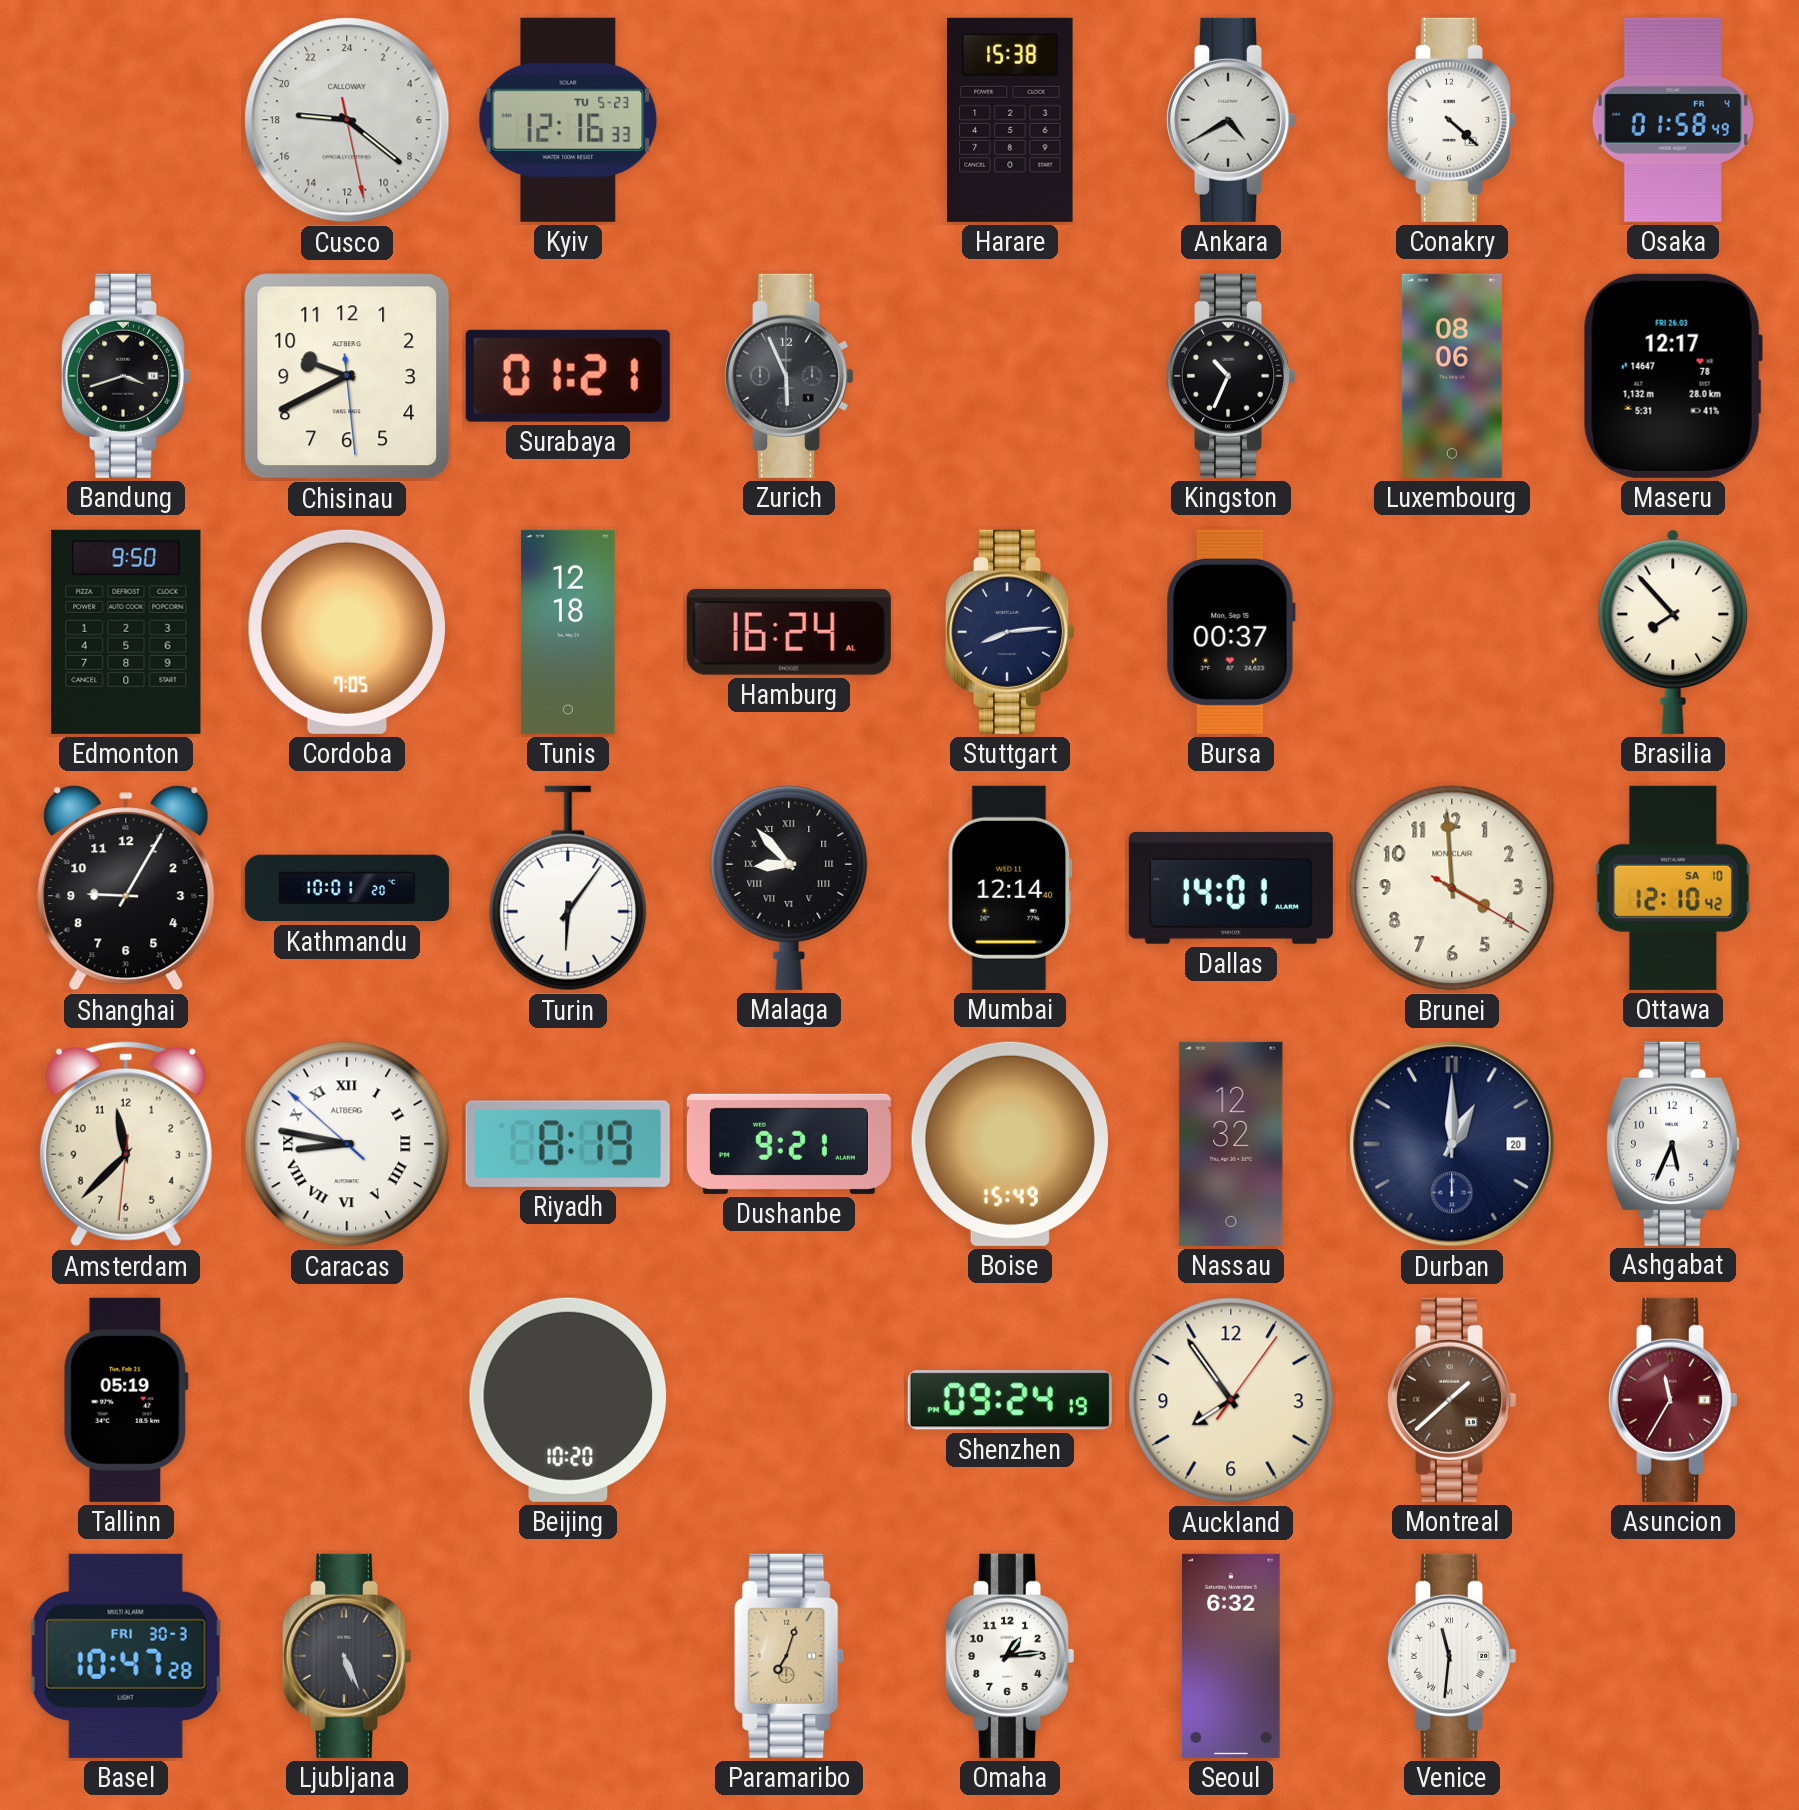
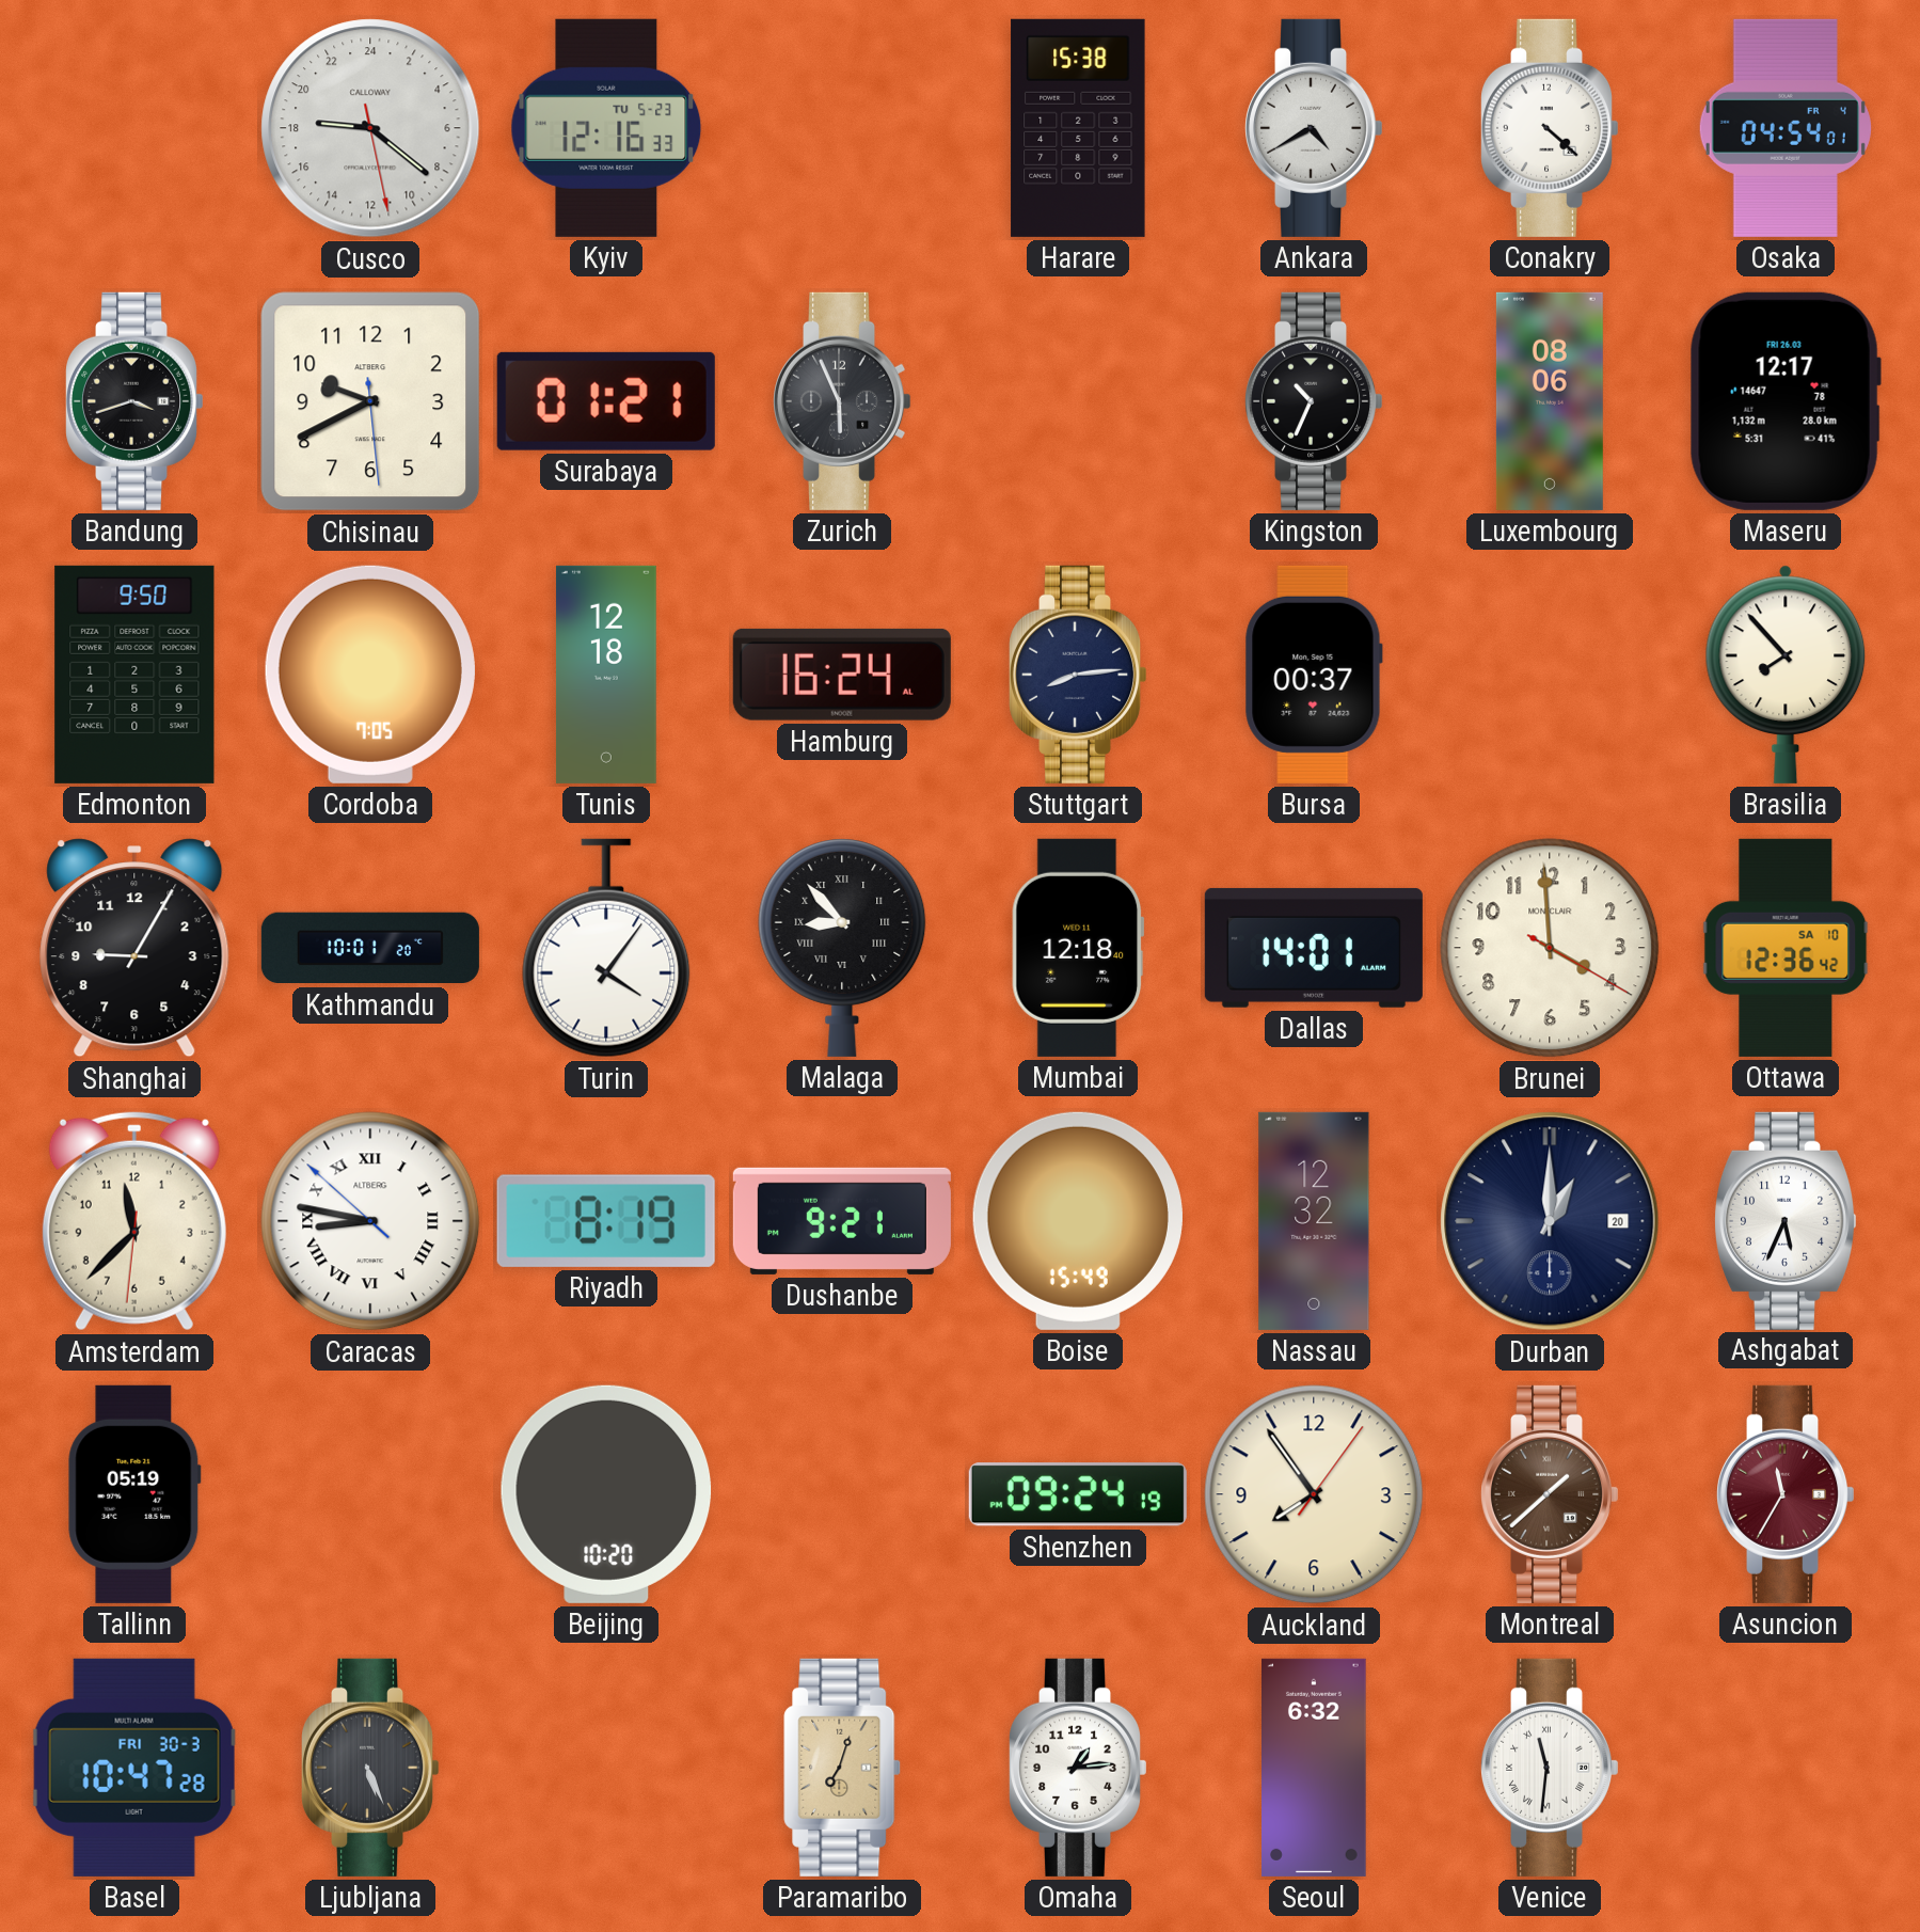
Osaka: 01:58 -> 04:54 (1786, 128)
Turin: 6:06 -> 4:06 (606, 948)
Mumbai: 12:14 -> 12:18 (1078, 948)
Ottawa: 12:10 -> 12:36 (1786, 948)
